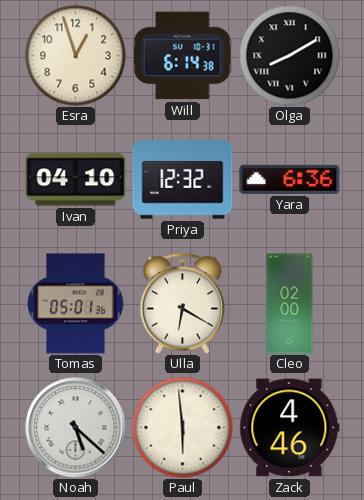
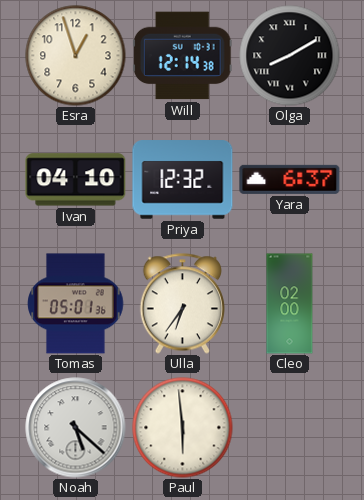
Will: 6:14 -> 12:14 (182, 56)
Yara: 6:36 -> 6:37 (290, 179)
Ulla: 6:20 -> 6:36 (182, 304)
Zack: 4:46 -> none (290, 428)
